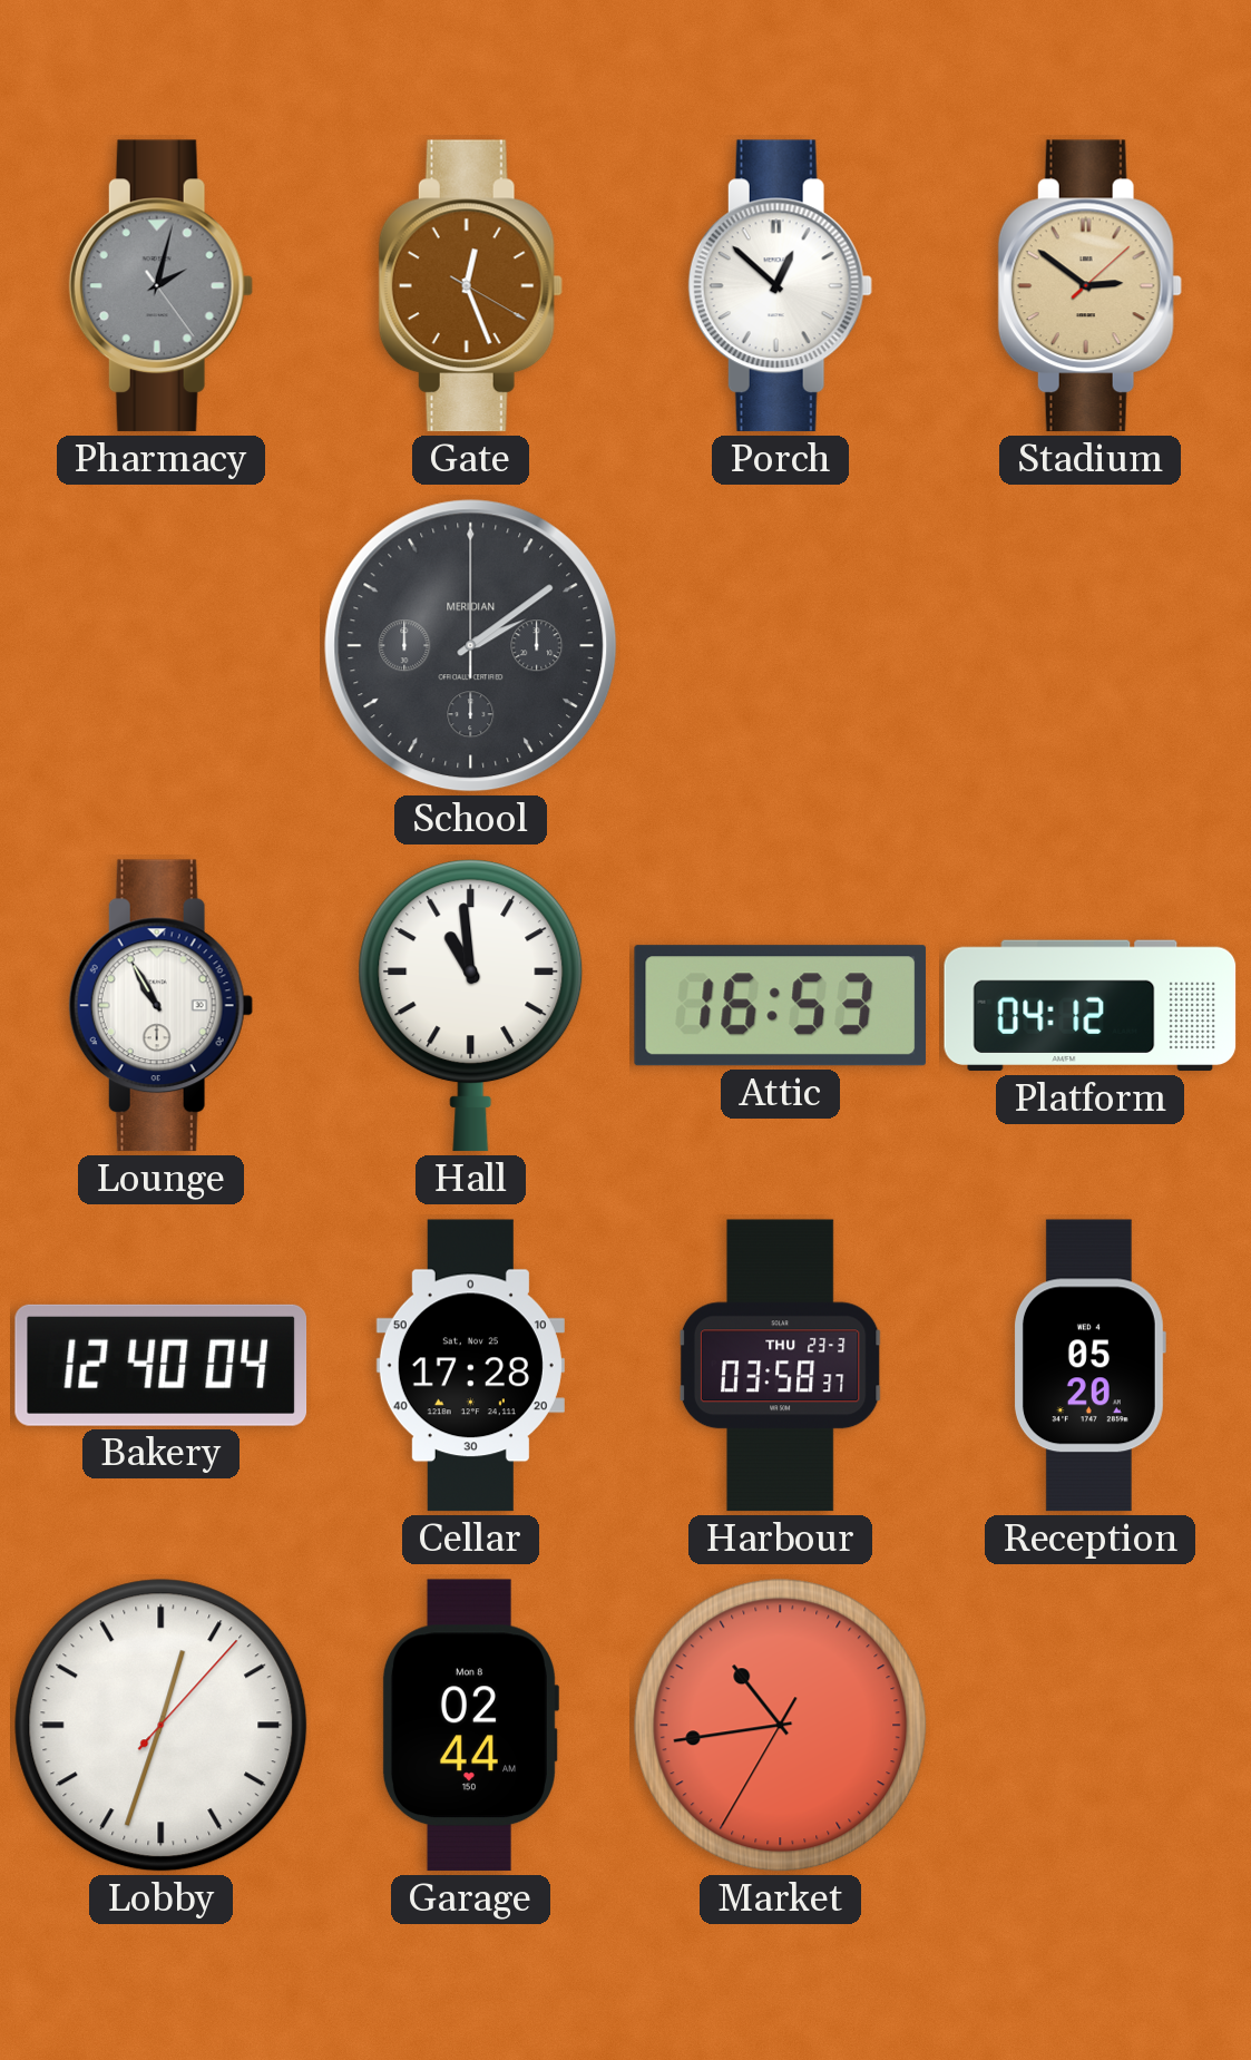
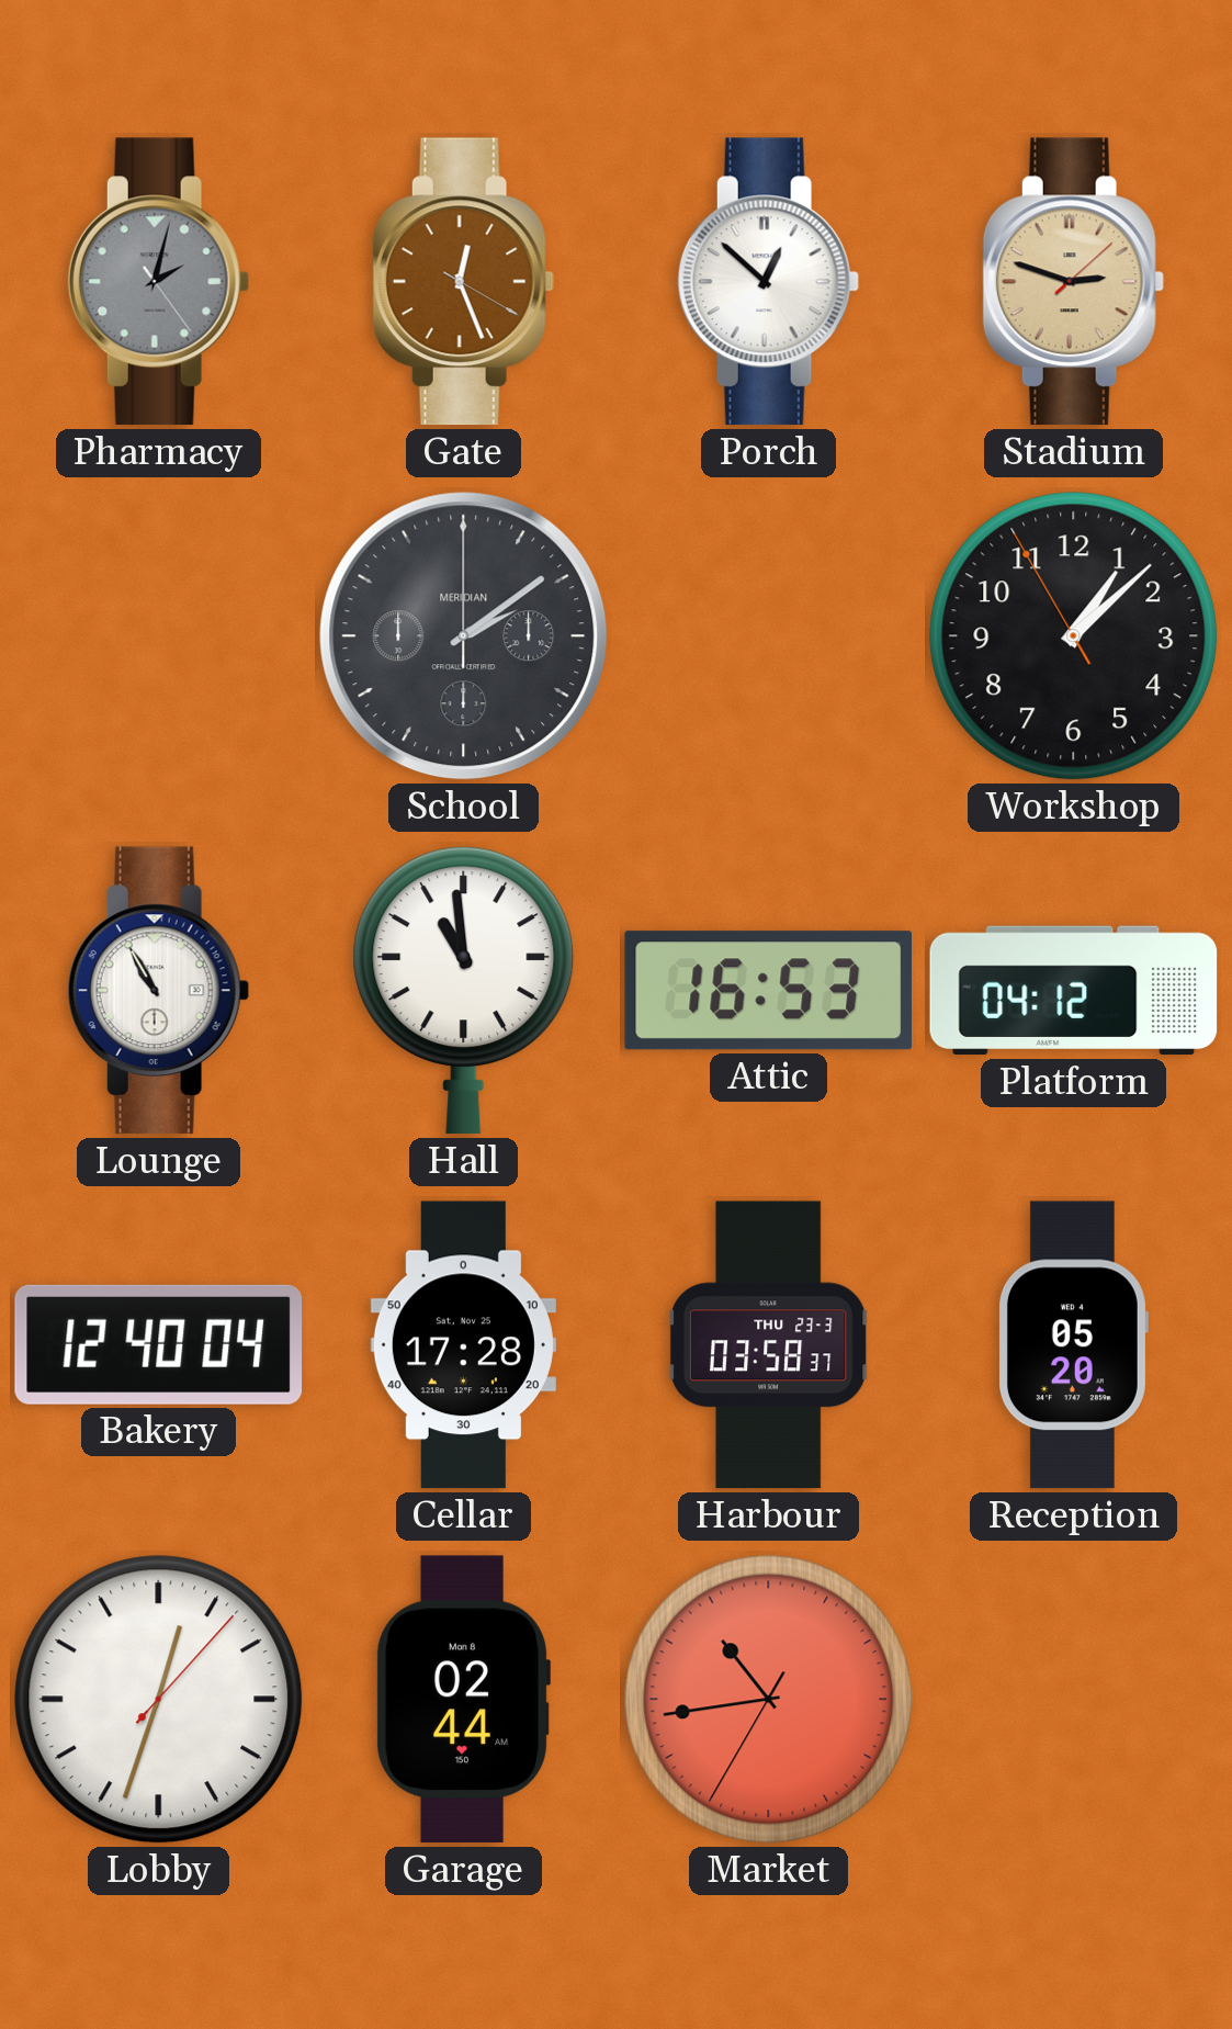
Stadium: 2:51 -> 2:48 (1073, 282)
Workshop: none -> 1:07 (1074, 636)
